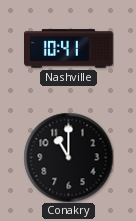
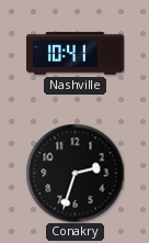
Conakry: 11:00 -> 2:33 (74, 173)
